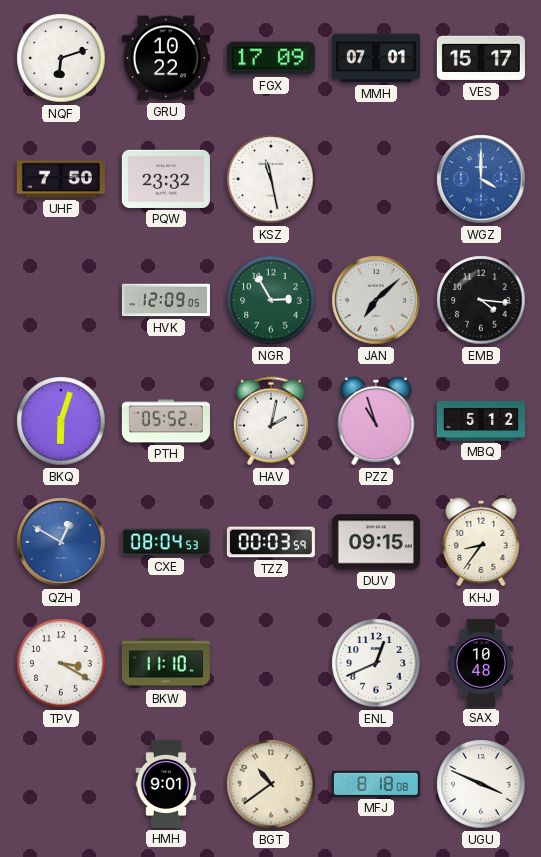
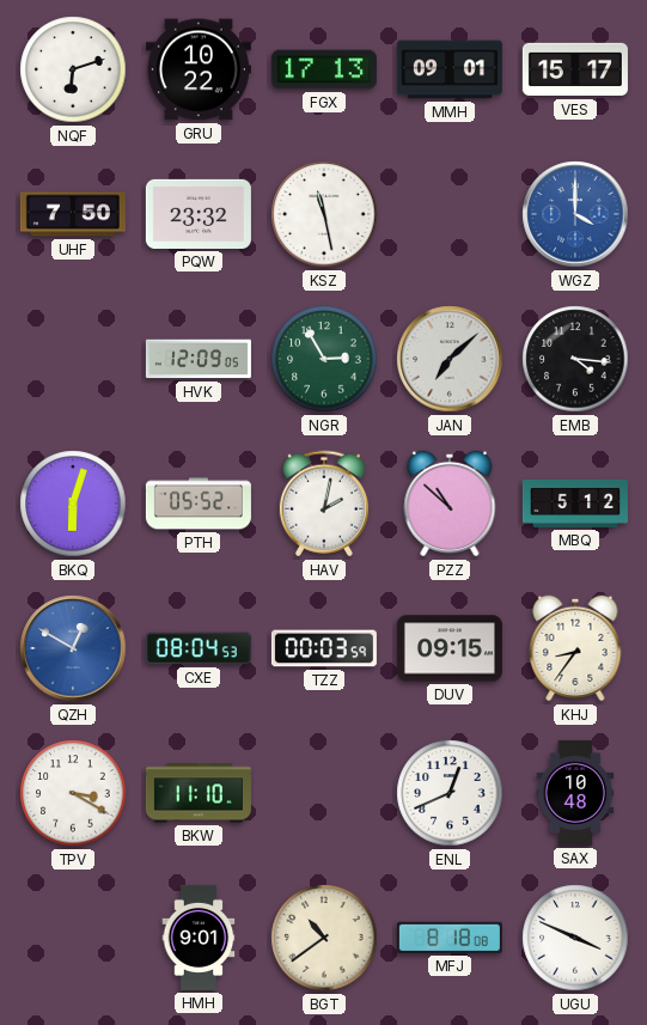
FGX: 17:09 -> 17:13 (324, 69)
MMH: 07:01 -> 09:01 (450, 69)
PZZ: 10:57 -> 10:52 (450, 504)
